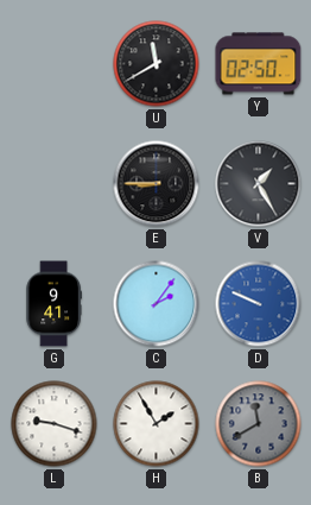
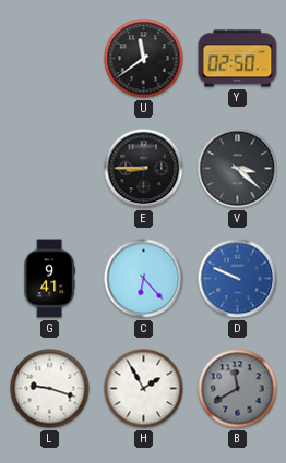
U: 11:40 -> 11:39 (144, 59)
V: 1:25 -> 3:22 (238, 169)
C: 2:06 -> 6:23 (144, 279)
